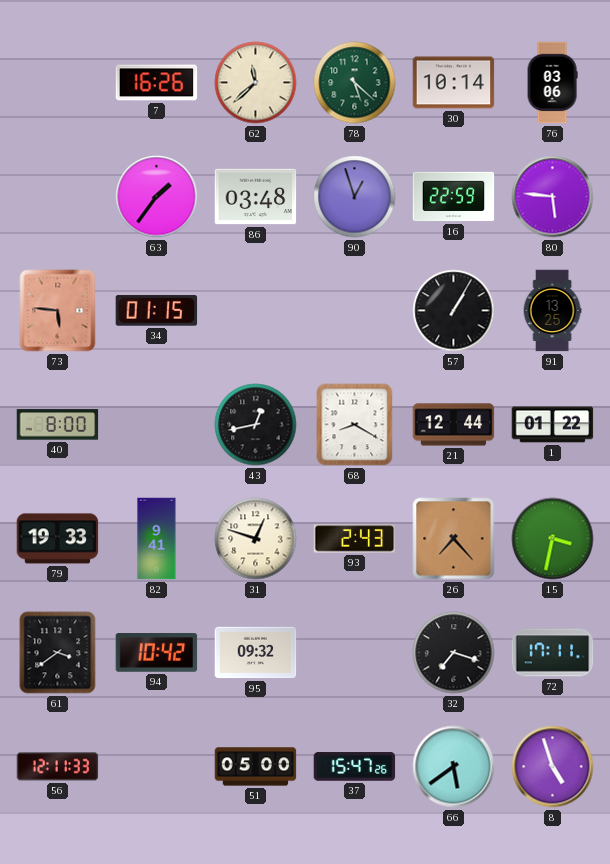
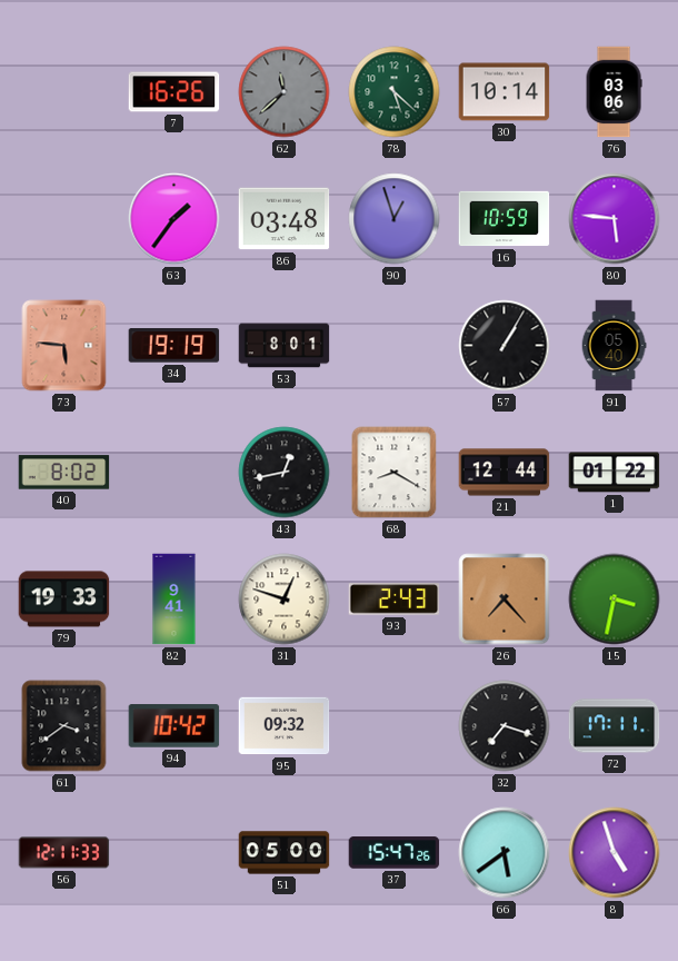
62 dial: cream -> grey (285, 92)
16: 22:59 -> 10:59 (505, 219)
34: 01:15 -> 19:19 (175, 346)
53: none -> 8:01 (285, 346)
91: 13:25 -> 05:40 (614, 346)
40: 8:00 -> 8:02 (64, 473)
